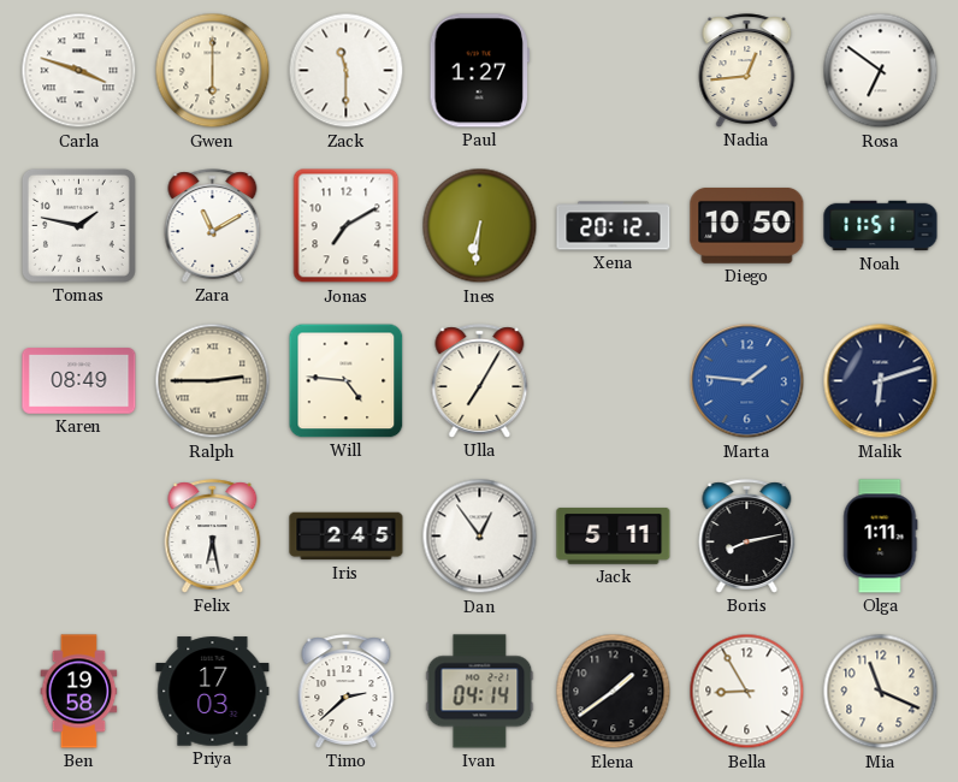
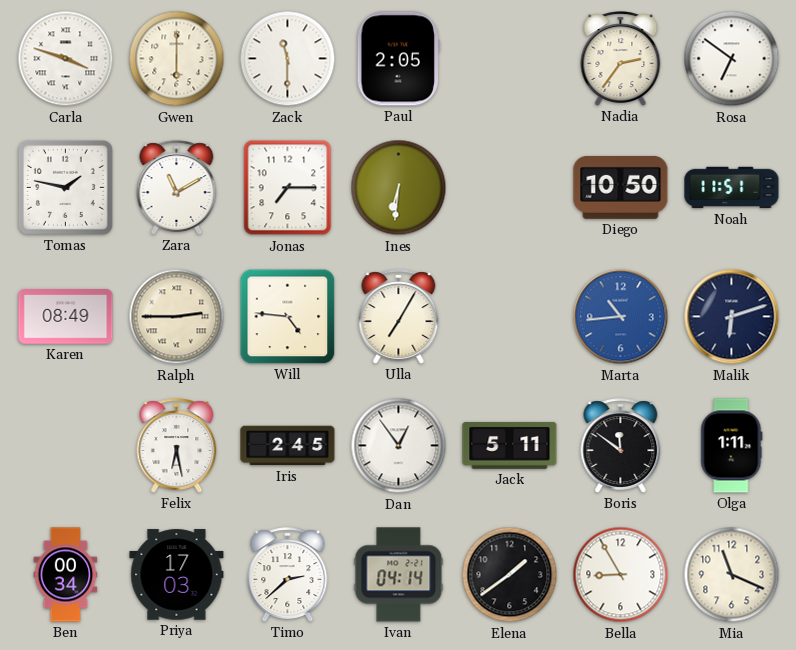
Paul: 1:27 -> 2:05 (398, 59)
Nadia: 12:44 -> 2:36 (621, 59)
Jonas: 7:10 -> 7:15 (288, 188)
Xena: 20:12 -> none (614, 226)
Marta: 1:46 -> 10:44 (621, 317)
Boris: 8:13 -> 11:51 (621, 446)
Ben: 19:58 -> 00:34 (66, 575)
